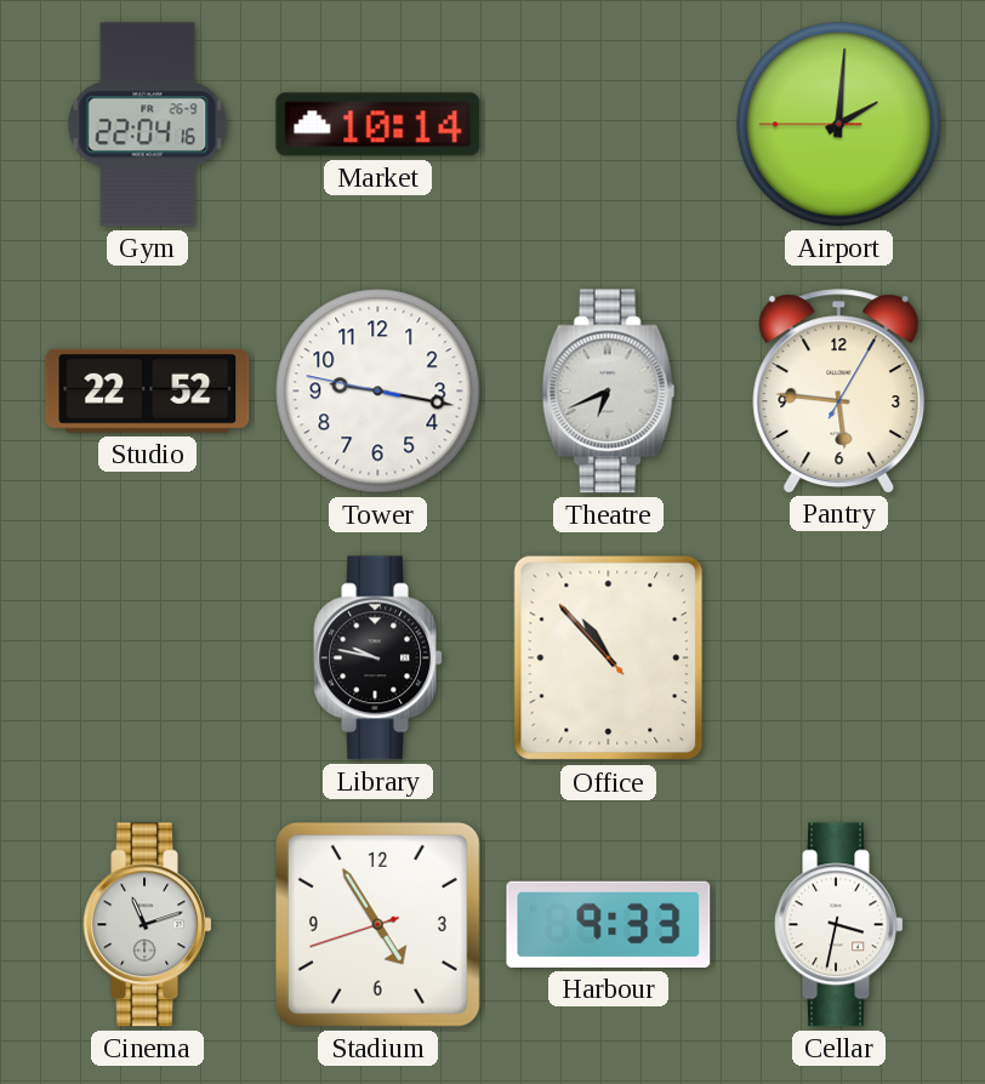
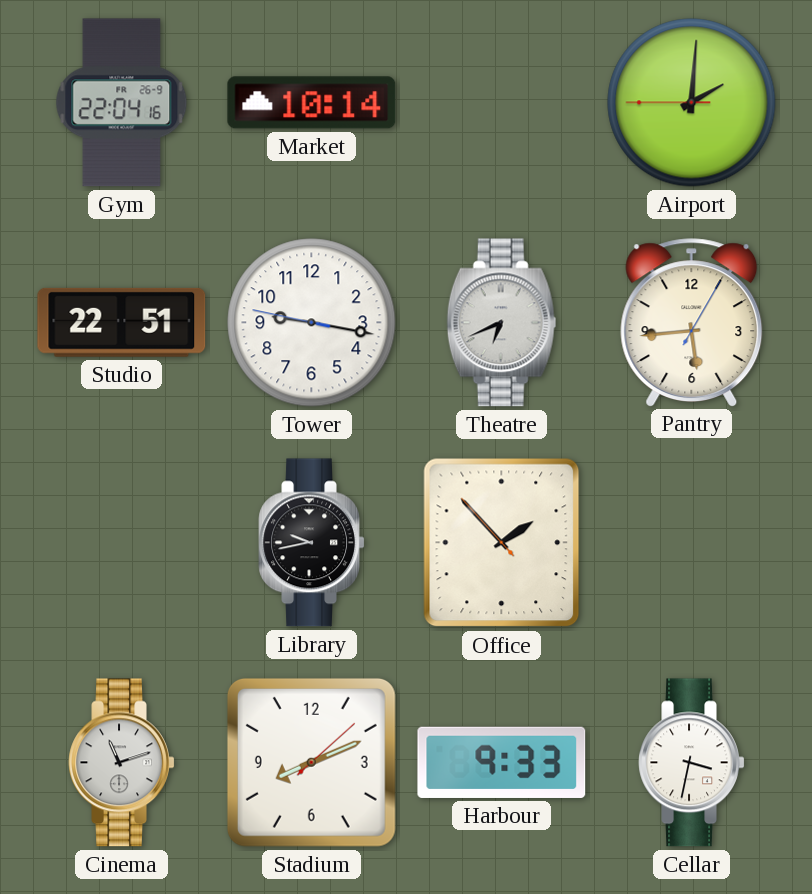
Studio: 22:52 -> 22:51 (122, 322)
Pantry: 5:46 -> 5:44 (692, 322)
Library: 9:47 -> 9:43 (312, 543)
Office: 10:52 -> 1:52 (502, 543)
Stadium: 4:54 -> 8:11 (311, 762)
